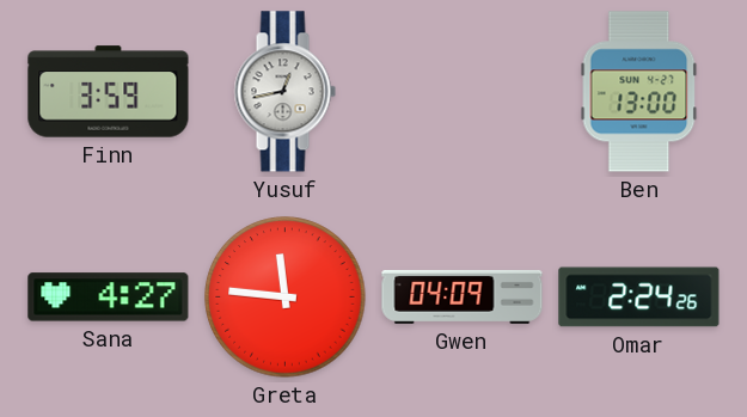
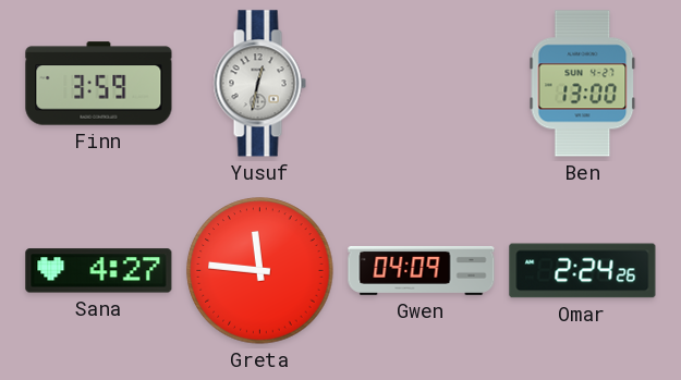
Yusuf: 12:43 -> 12:32 (259, 84)
